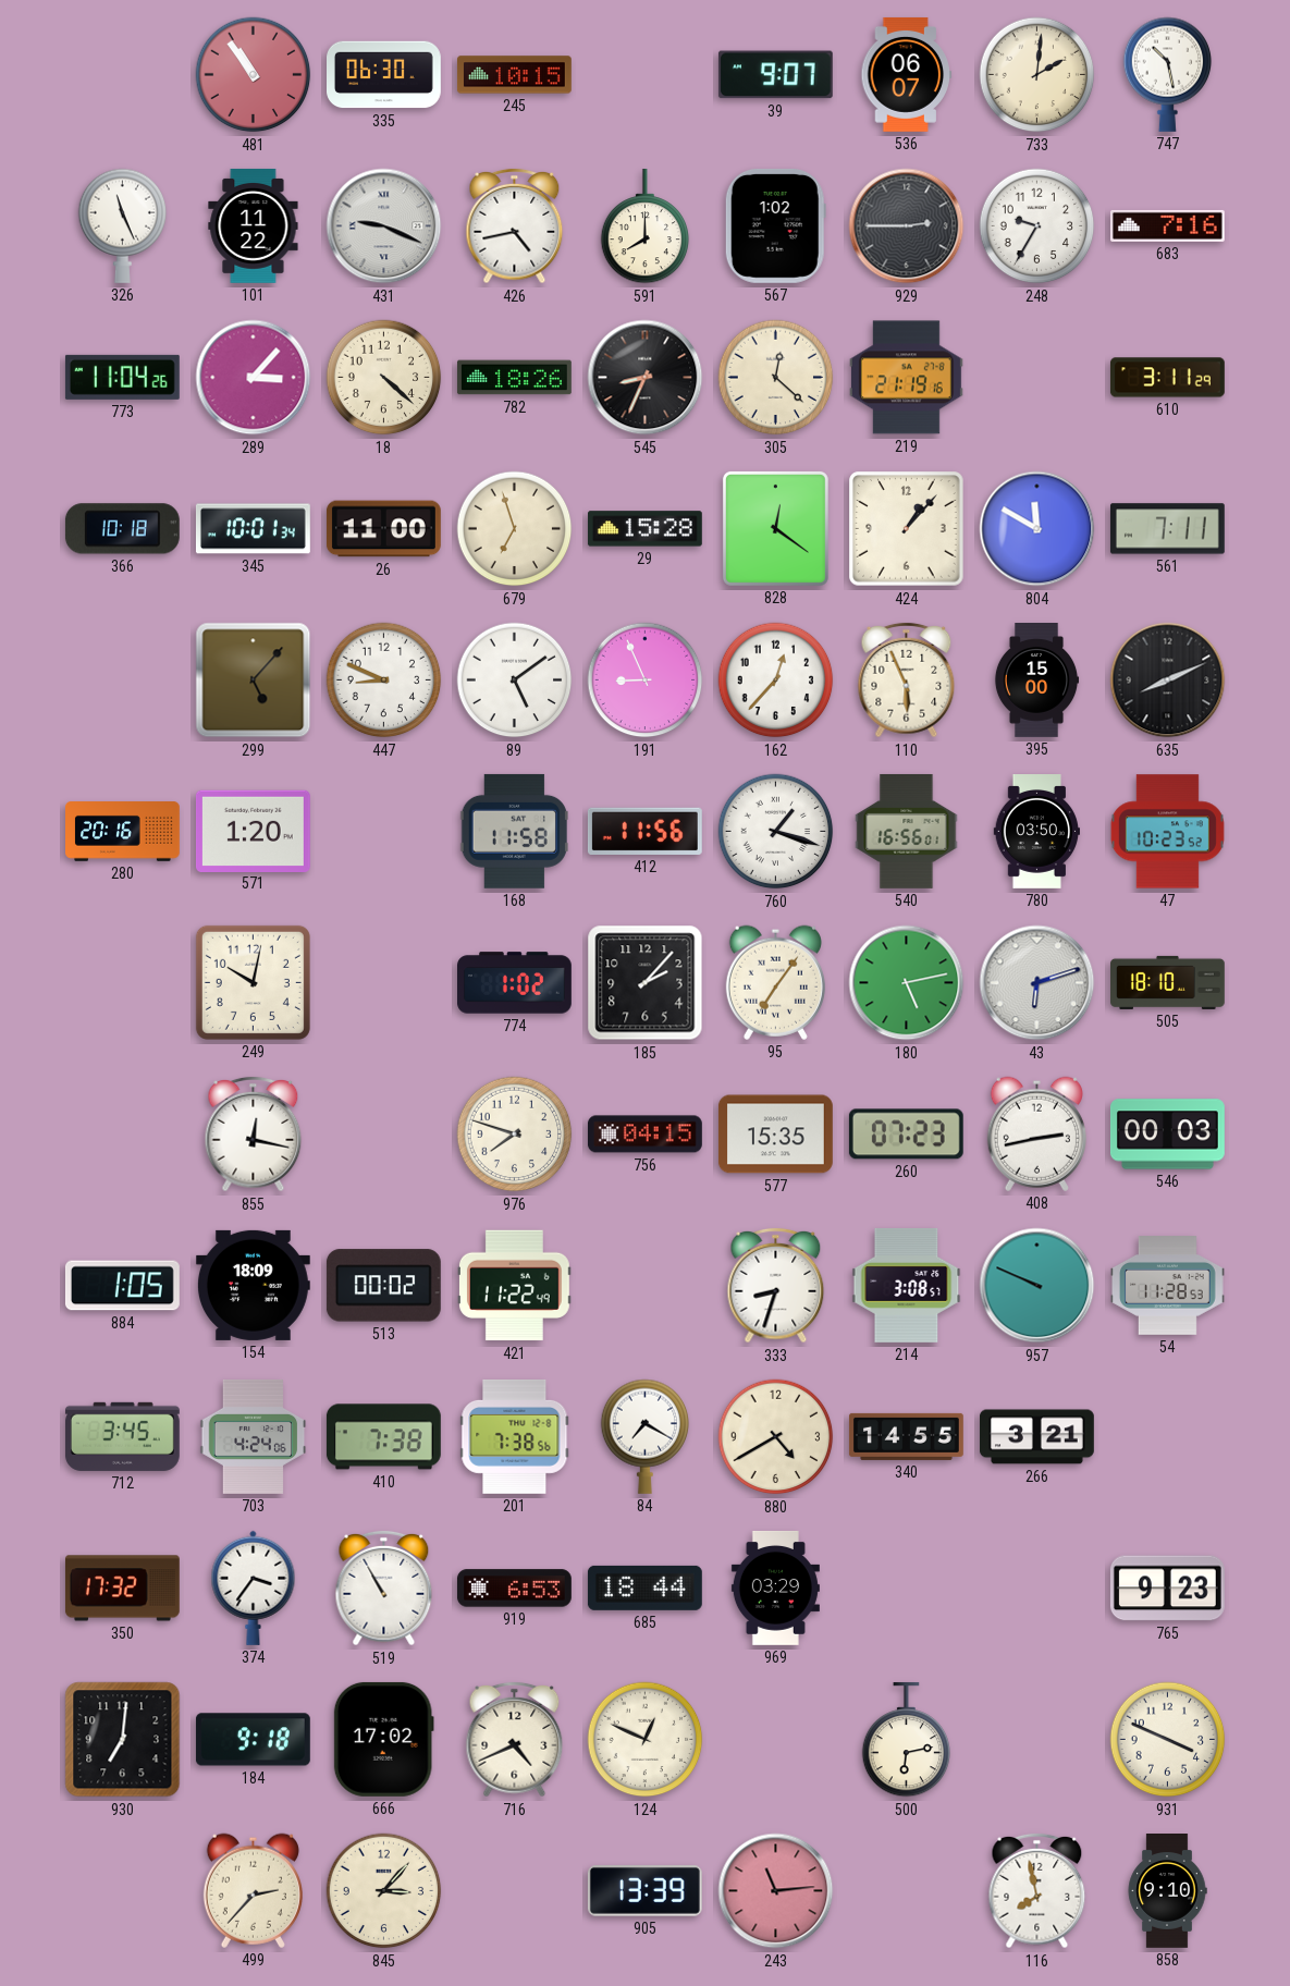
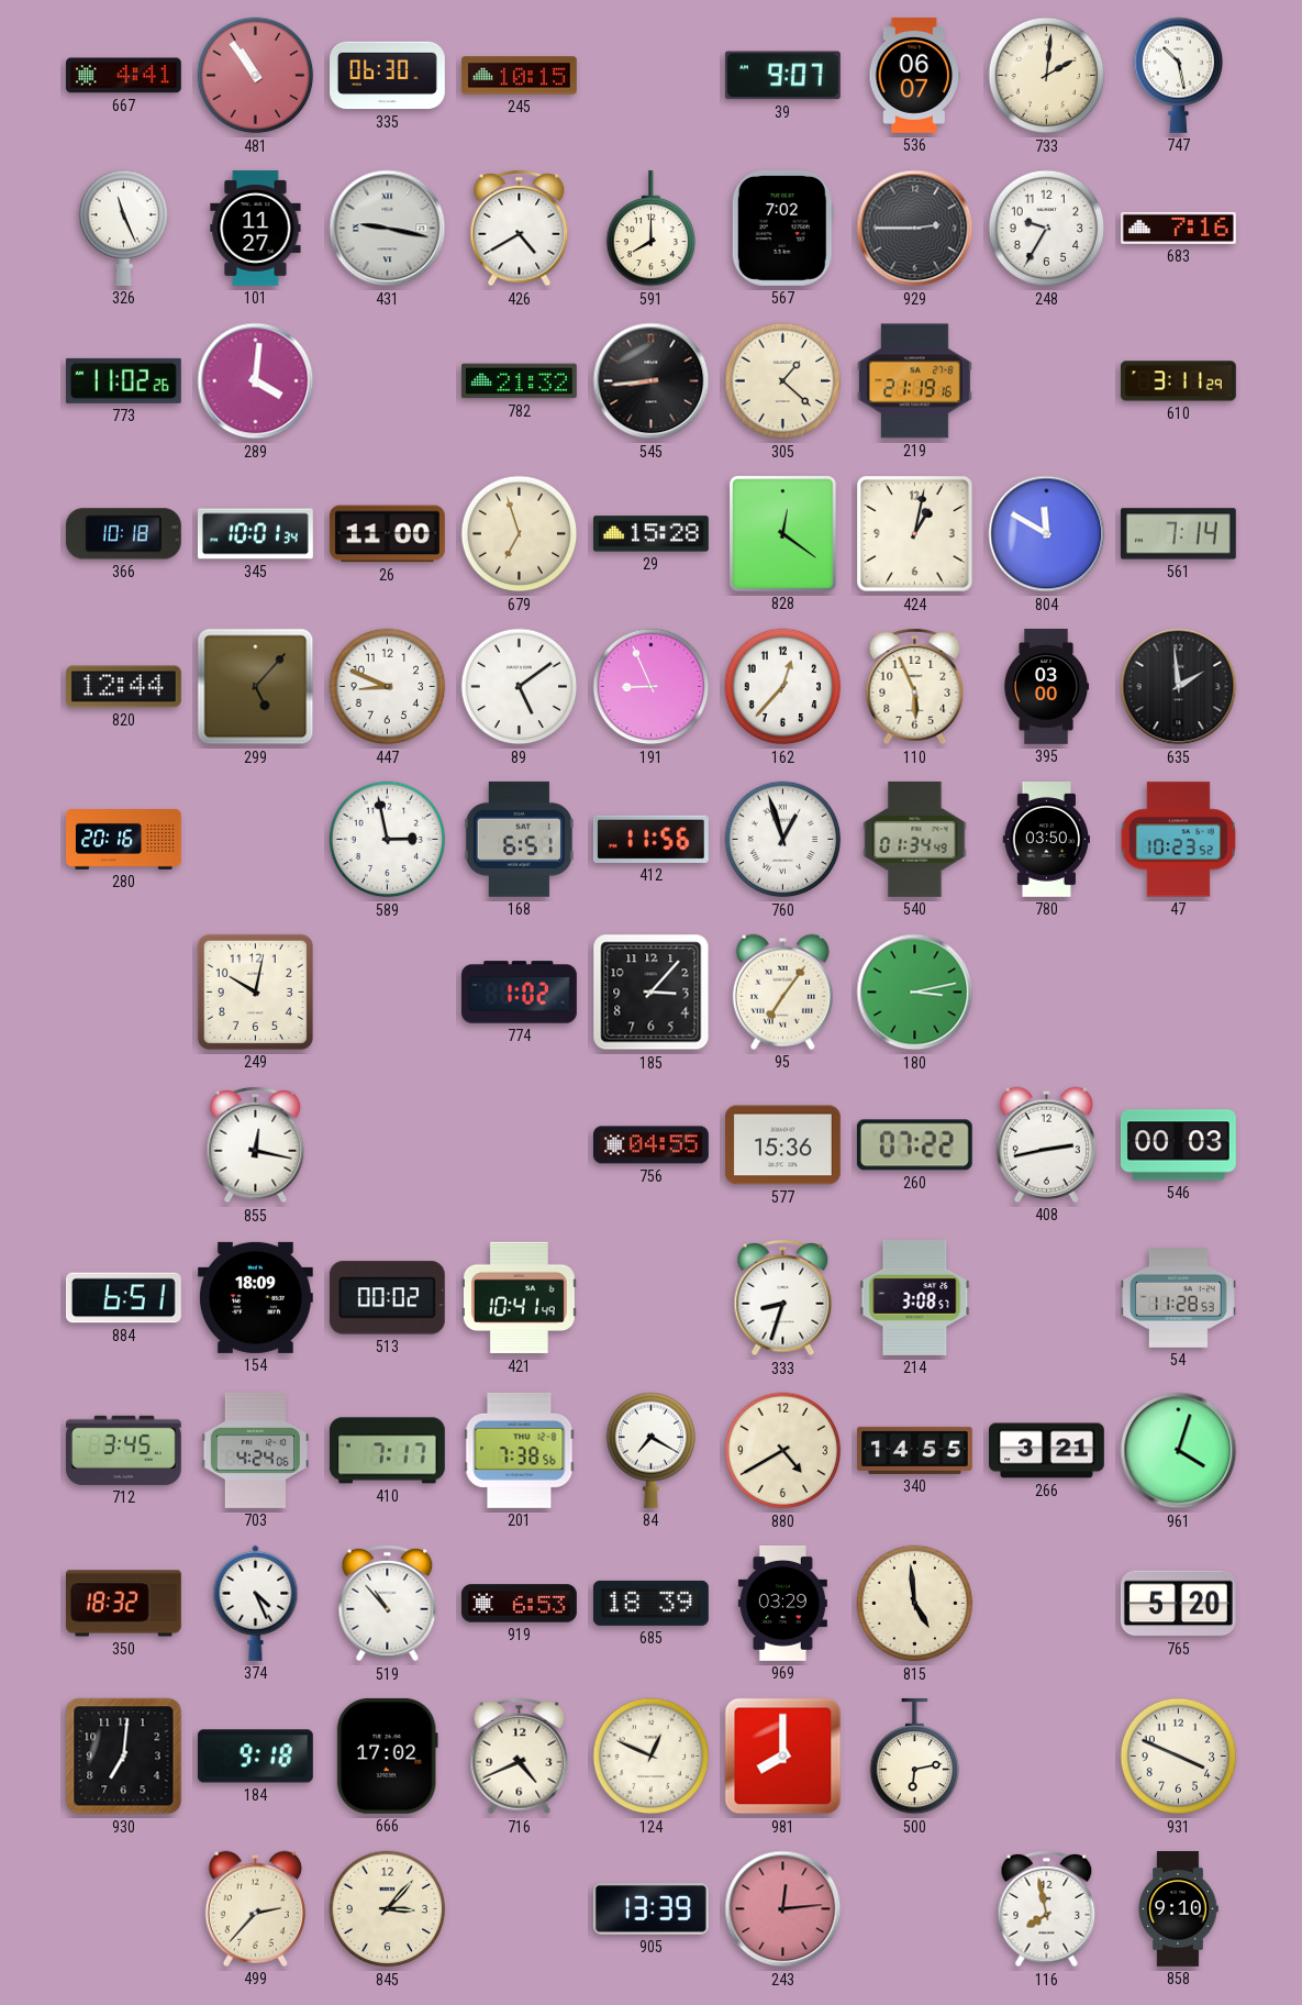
667: none -> 4:41 (123, 76)
101: 11:22 -> 11:27 (256, 228)
431: 9:19 -> 9:17 (388, 229)
426: 4:43 -> 4:40 (520, 229)
567: 1:02 -> 7:02 (782, 228)
773: 11:04 -> 11:02 (123, 380)
289: 3:07 -> 4:01 (256, 381)
18: 4:22 -> none (384, 378)
782: 18:26 -> 21:32 (520, 381)
545: 8:34 -> 8:44 (652, 381)
305: 12:22 -> 1:22 (783, 381)
424: 1:07 -> 1:02 (915, 534)
561: 7:11 -> 7:14 (1178, 534)
820: none -> 12:44 (123, 687)
395: 15:00 -> 03:00 (1046, 687)
635: 8:11 -> 1:59 (1179, 687)
571: 1:20 -> none (253, 831)
589: none -> 2:58 (388, 840)
168: 11:58 -> 6:51 (519, 839)
760: 1:18 -> 12:57 (783, 840)
540: 16:56 -> 01:34 (915, 839)
185: 2:07 -> 3:07 (652, 993)
180: 5:13 -> 3:13 (915, 993)
43: 6:12 -> none (1037, 983)
505: 18:10 -> none (1168, 982)
976: 7:48 -> none (515, 1135)
756: 04:15 -> 04:55 (650, 1145)
577: 15:35 -> 15:36 (782, 1145)
260: 07:23 -> 07:22 (914, 1145)
884: 1:05 -> 6:51 (123, 1298)
421: 11:22 -> 10:41 (519, 1298)
957: 9:49 -> none (1037, 1286)
410: 7:38 -> 7:17 (387, 1451)
961: none -> 4:03 (1179, 1451)
350: 17:32 -> 18:32 (123, 1604)
374: 3:36 -> 4:26 (256, 1603)
519: 10:55 -> 10:53 (388, 1604)
685: 18:44 -> 18:39 (650, 1603)
815: none -> 4:59 (915, 1604)
765: 9:23 -> 5:20 (1178, 1604)
981: none -> 8:00 (783, 1757)
243: 11:14 -> 12:14 (783, 1909)
